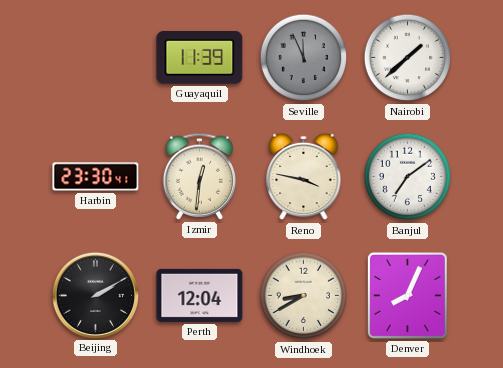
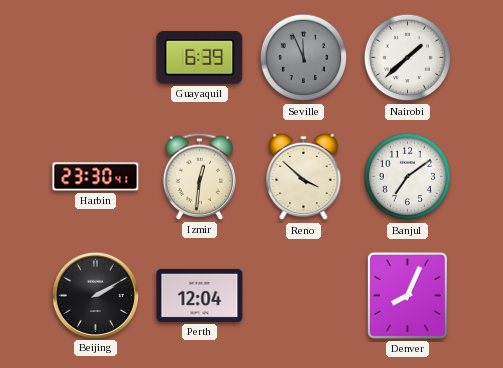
Guayaquil: 11:39 -> 6:39 (200, 57)
Reno: 3:47 -> 3:52 (304, 177)
Windhoek: 8:40 -> none (304, 296)
